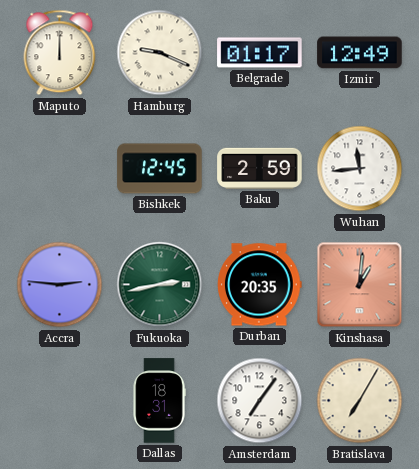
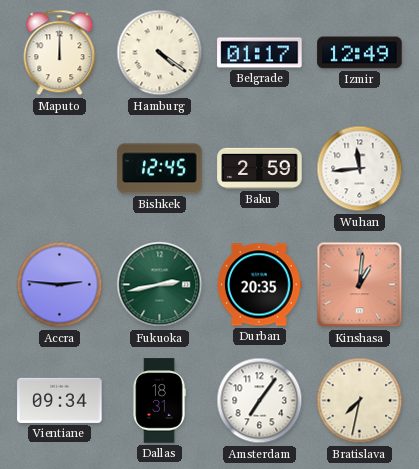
Hamburg: 9:19 -> 4:21 (160, 53)
Vientiane: none -> 09:34 (60, 400)
Bratislava: 7:05 -> 7:32 (360, 401)
